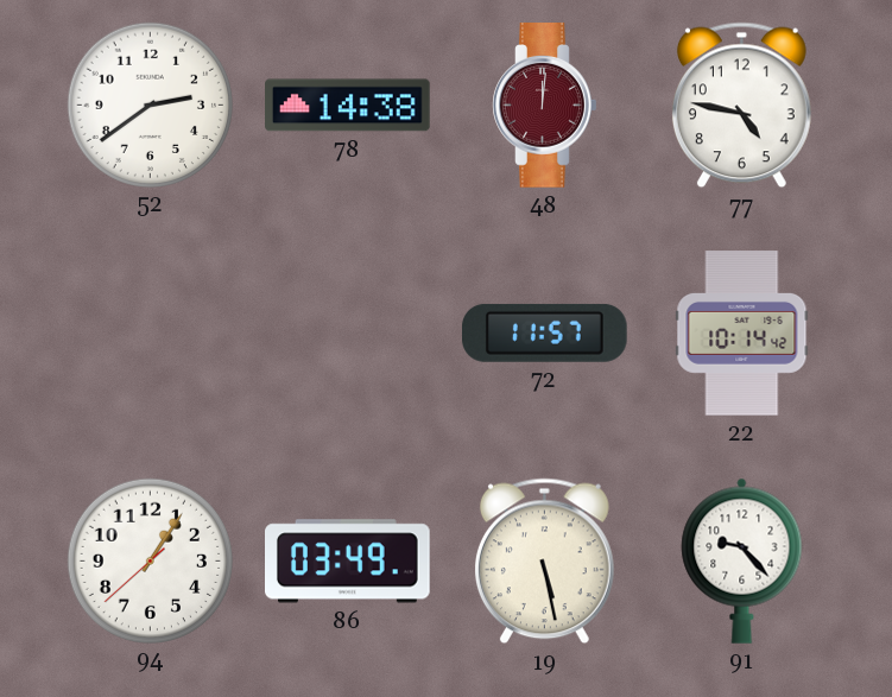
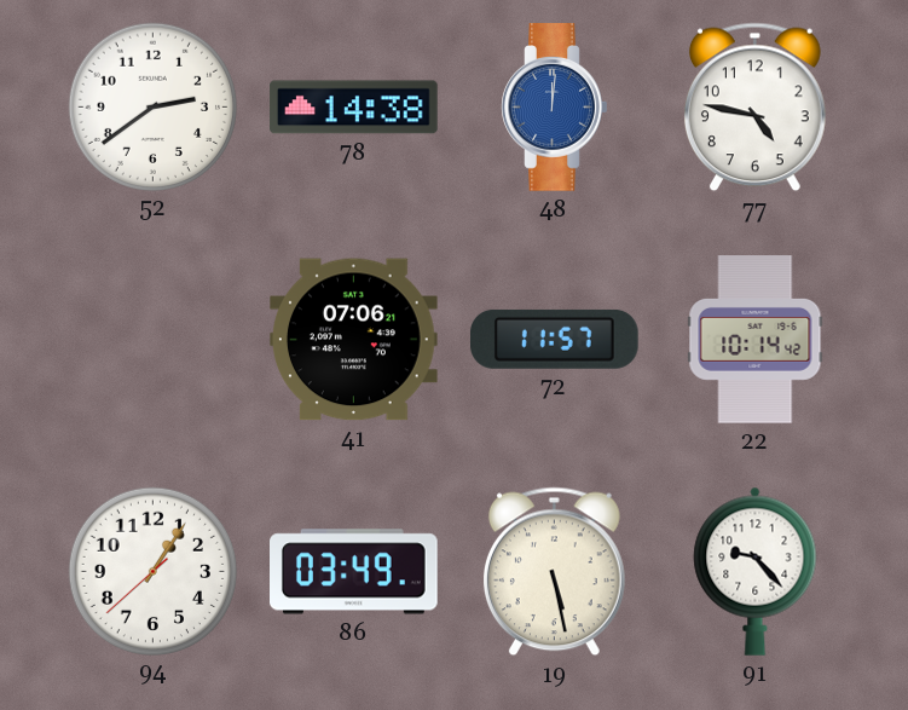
48 dial: burgundy -> blue (555, 108)
41: none -> 07:06 (354, 340)
